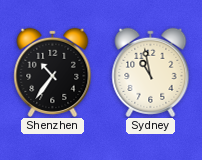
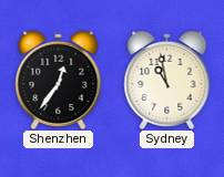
Shenzhen: 10:36 -> 12:36 (59, 80)
